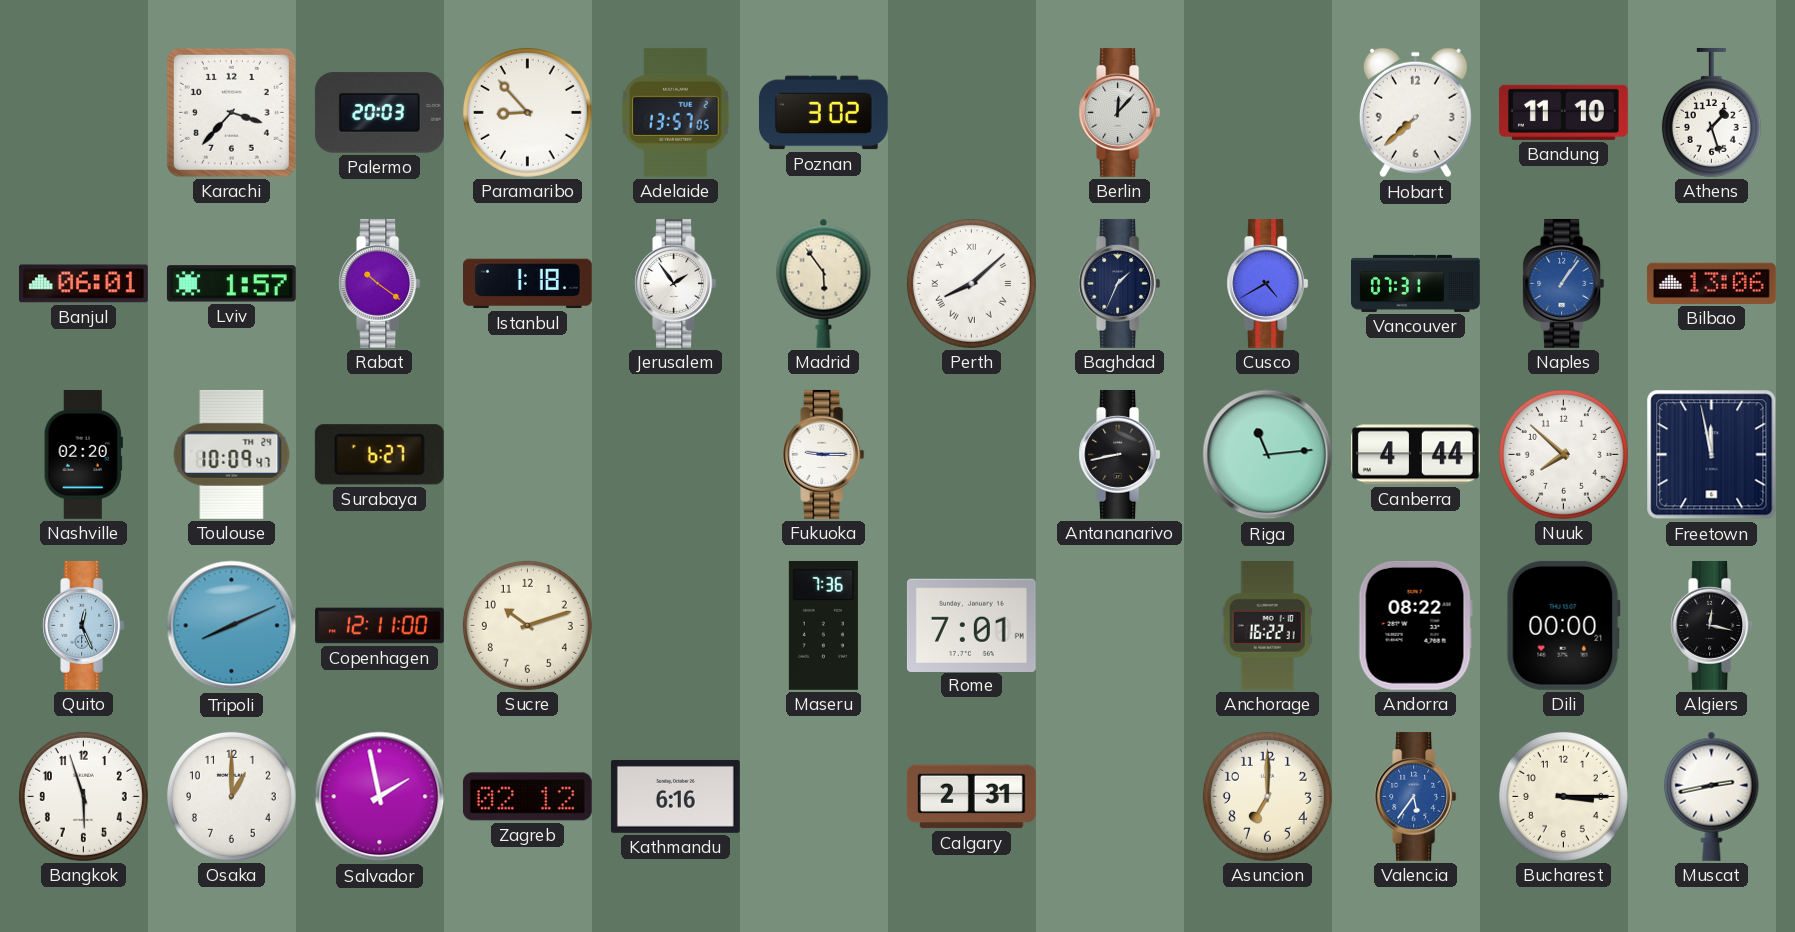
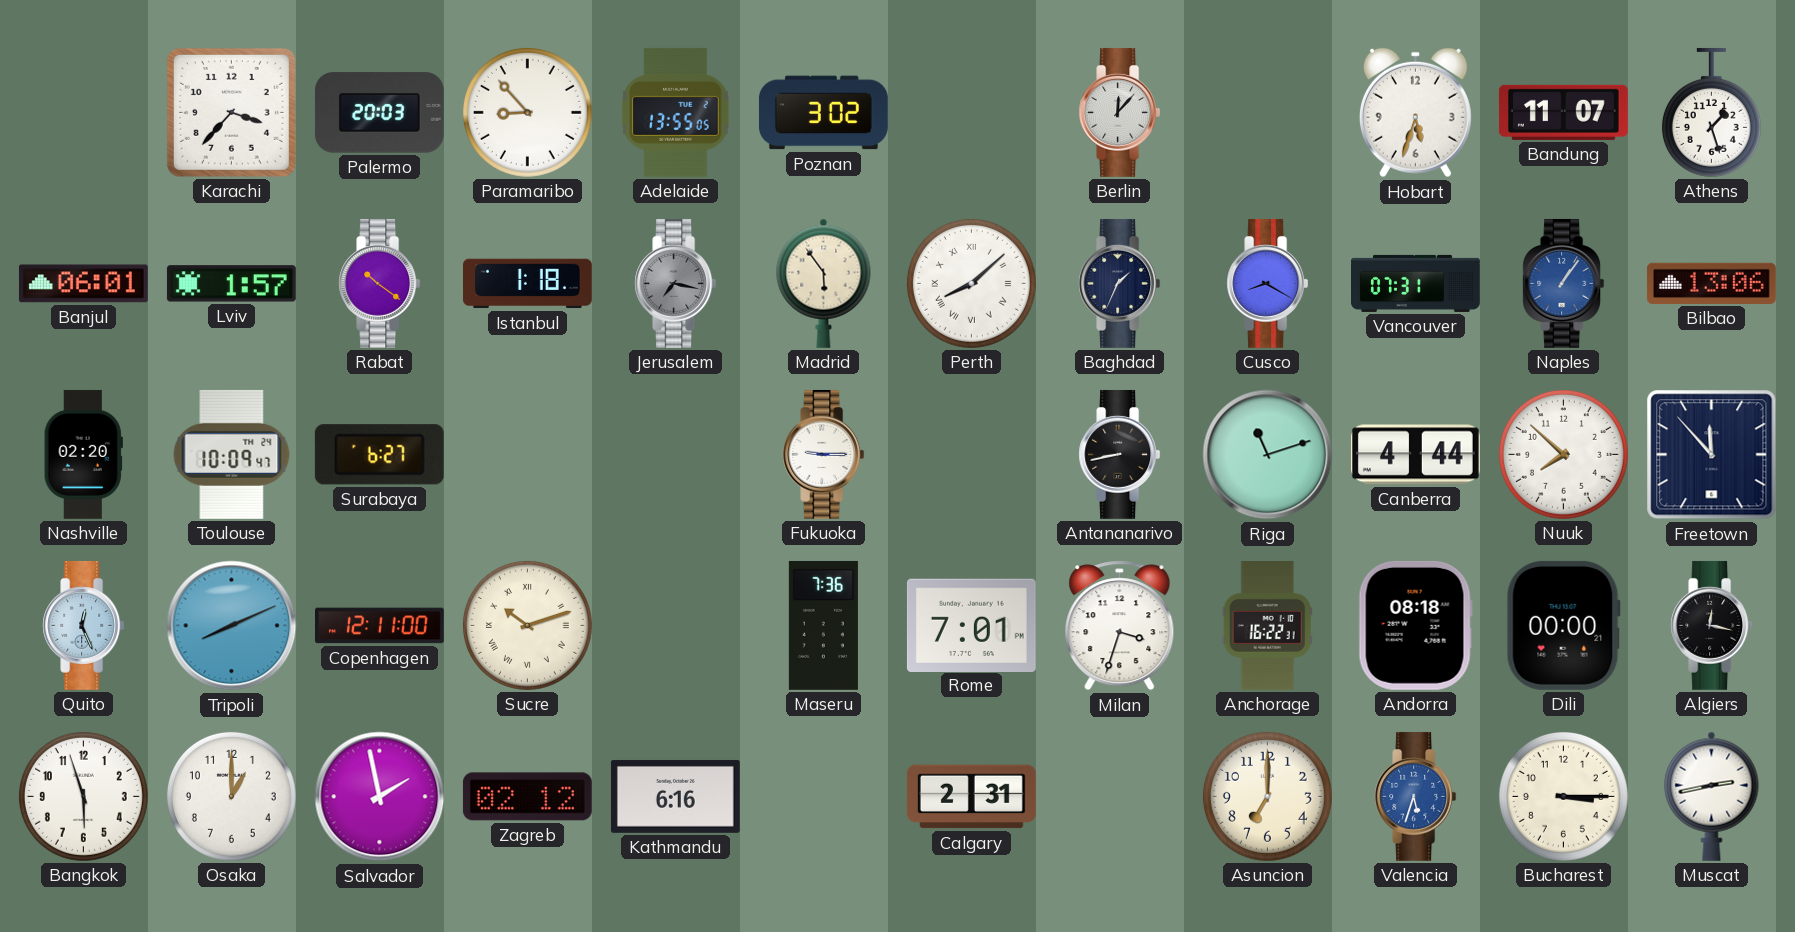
Adelaide: 13:57 -> 13:55 (676, 112)
Hobart: 7:38 -> 5:33 (1415, 113)
Bandung: 11:10 -> 11:07 (1563, 112)
Jerusalem: 1:54 -> 7:17 (676, 283)
Jerusalem dial: white -> grey (676, 283)
Cusco: 4:40 -> 8:20 (1268, 283)
Riga: 11:14 -> 11:12 (1268, 455)
Freetown: 11:58 -> 11:53 (1712, 455)
Sucre numerals: Arabic -> Roman (527, 625)
Milan: none -> 3:33 (1120, 626)
Andorra: 08:22 -> 08:18 (1415, 625)
Valencia: 5:36 -> 5:33 (1416, 796)
